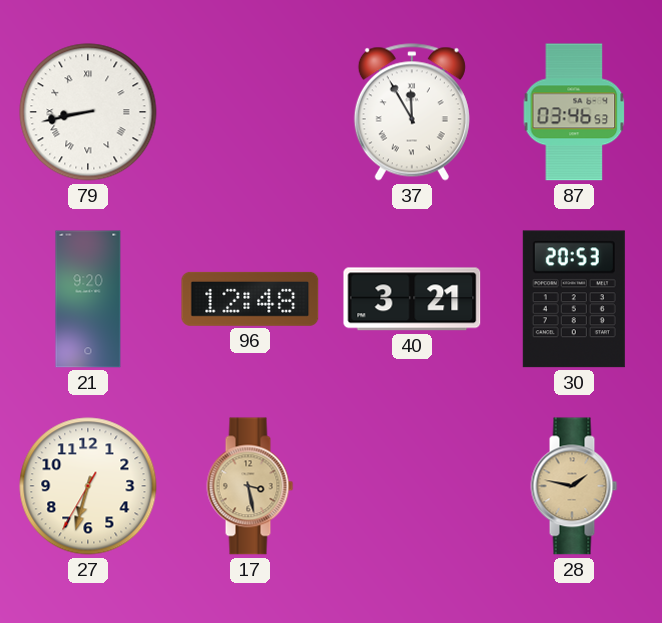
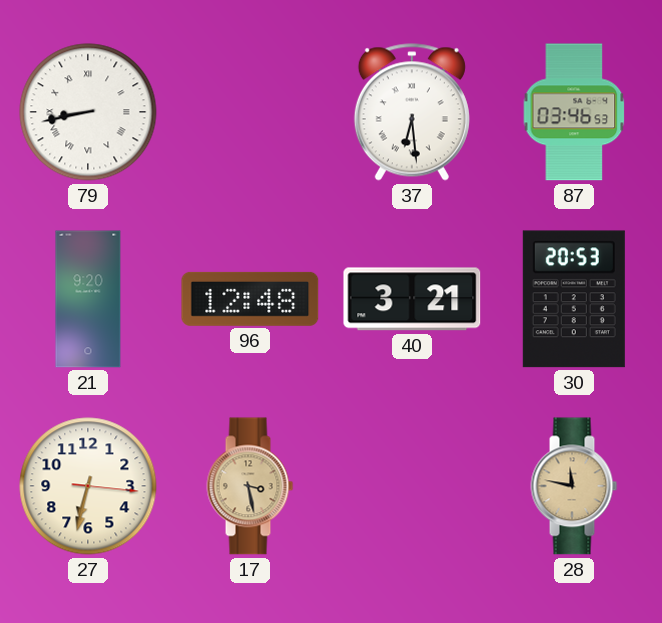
37: 11:55 -> 6:29 (412, 112)
27: 6:32:35 -> 6:32:16 (88, 486)
28: 1:47 -> 11:47 (574, 486)
